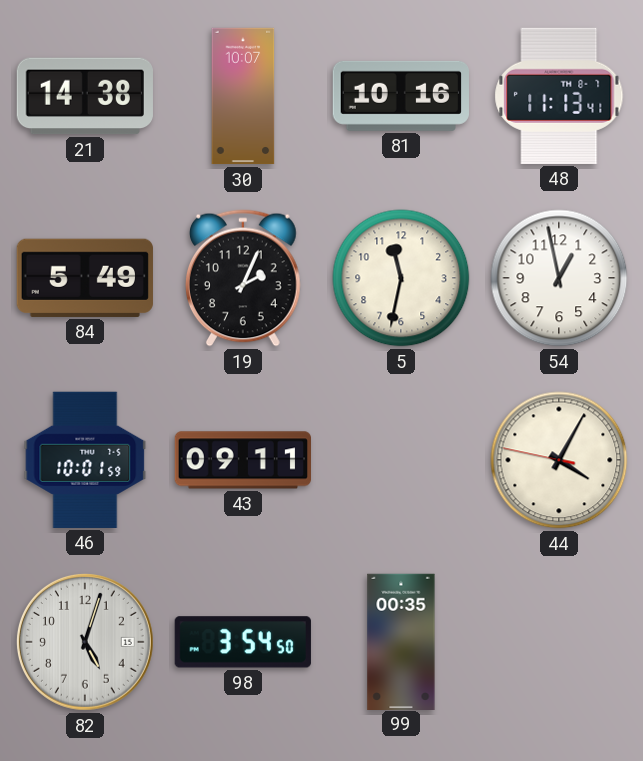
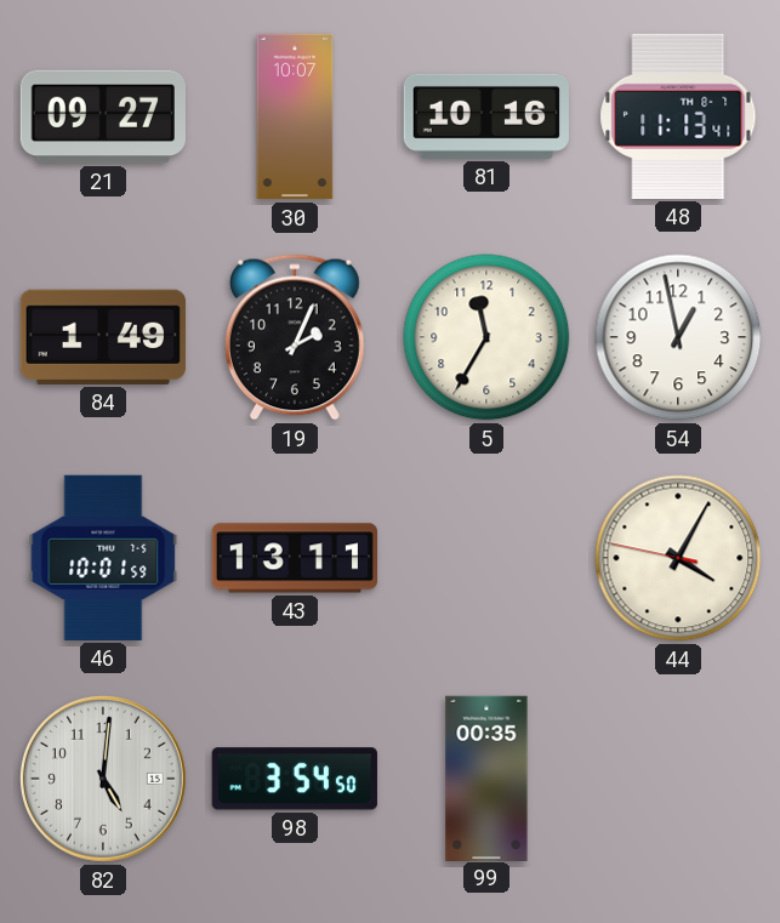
21: 14:38 -> 09:27 (103, 116)
84: 5:49 -> 1:49 (103, 337)
5: 11:32 -> 11:35 (486, 337)
43: 09:11 -> 13:11 (294, 558)
82: 5:03 -> 5:01 (103, 779)
